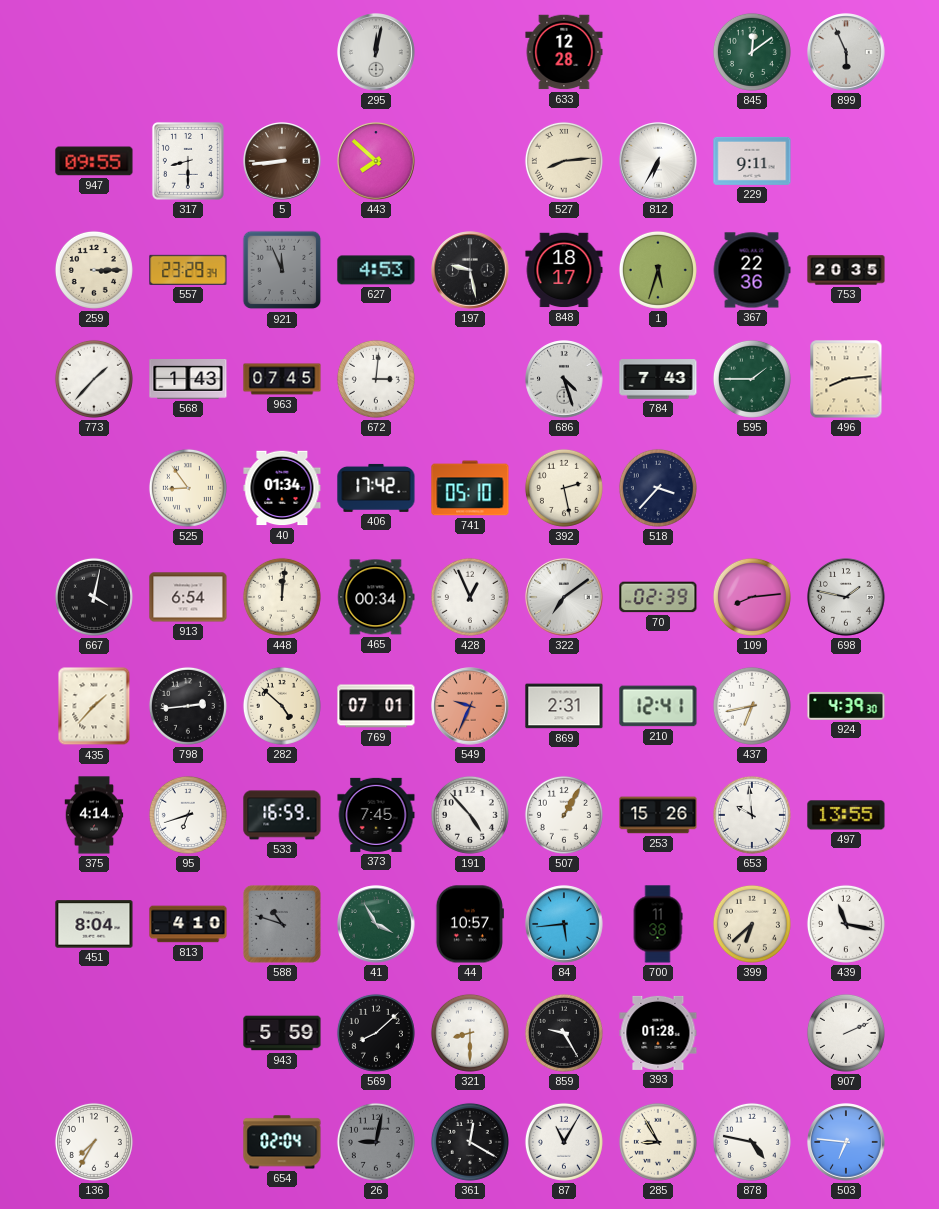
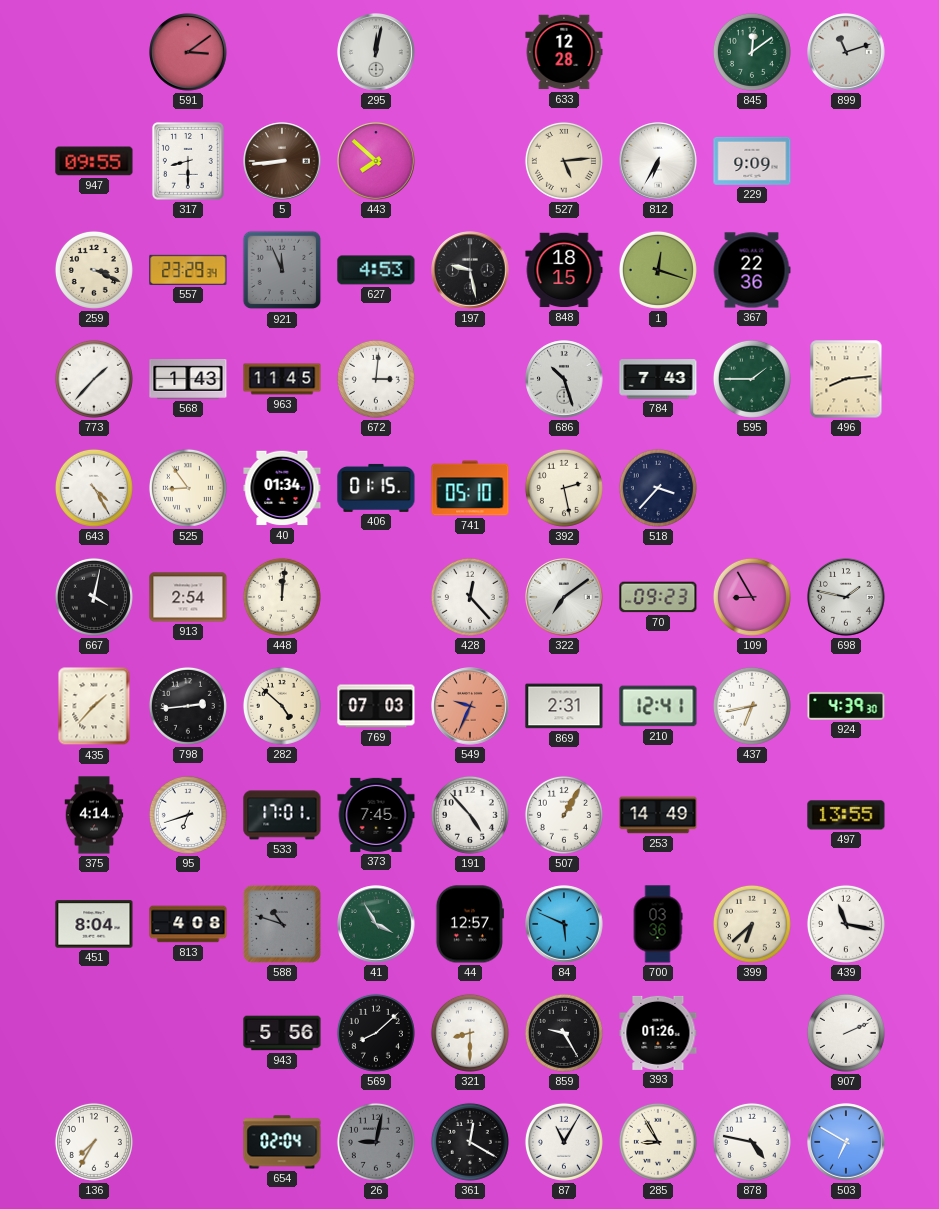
591: none -> 3:09 (188, 52)
899: 5:56 -> 11:12 (846, 52)
527: 8:14 -> 5:14 (564, 161)
229: 9:11 -> 9:09 (752, 161)
259: 3:15 -> 3:19 (94, 270)
848: 18:17 -> 18:15 (564, 270)
1: 5:33 -> 12:18 (658, 270)
753: 20:35 -> none (846, 270)
963: 07:45 -> 11:45 (282, 379)
686: 4:27 -> 10:27 (564, 379)
643: none -> 4:25 (94, 488)
406: 17:42 -> 01:15 (376, 488)
913: 6:54 -> 2:54 (188, 597)
465: 00:34 -> none (376, 597)
428: 12:56 -> 12:23 (470, 597)
70: 02:39 -> 09:23 (658, 597)
109: 8:14 -> 8:55 (752, 597)
769: 07:01 -> 07:03 (376, 706)
533: 16:59 -> 17:01 (282, 815)
253: 15:26 -> 14:49 (658, 815)
653: 9:59 -> none (752, 815)
813: 4:10 -> 4:08 (188, 924)
44: 10:57 -> 12:57 (470, 924)
84: 5:44 -> 5:49 (564, 924)
700: 11:38 -> 03:36 (658, 924)
943: 5:59 -> 5:56 (282, 1033)
393: 01:28 -> 01:26 (658, 1033)
503: 6:46 -> 6:50 (846, 1142)
